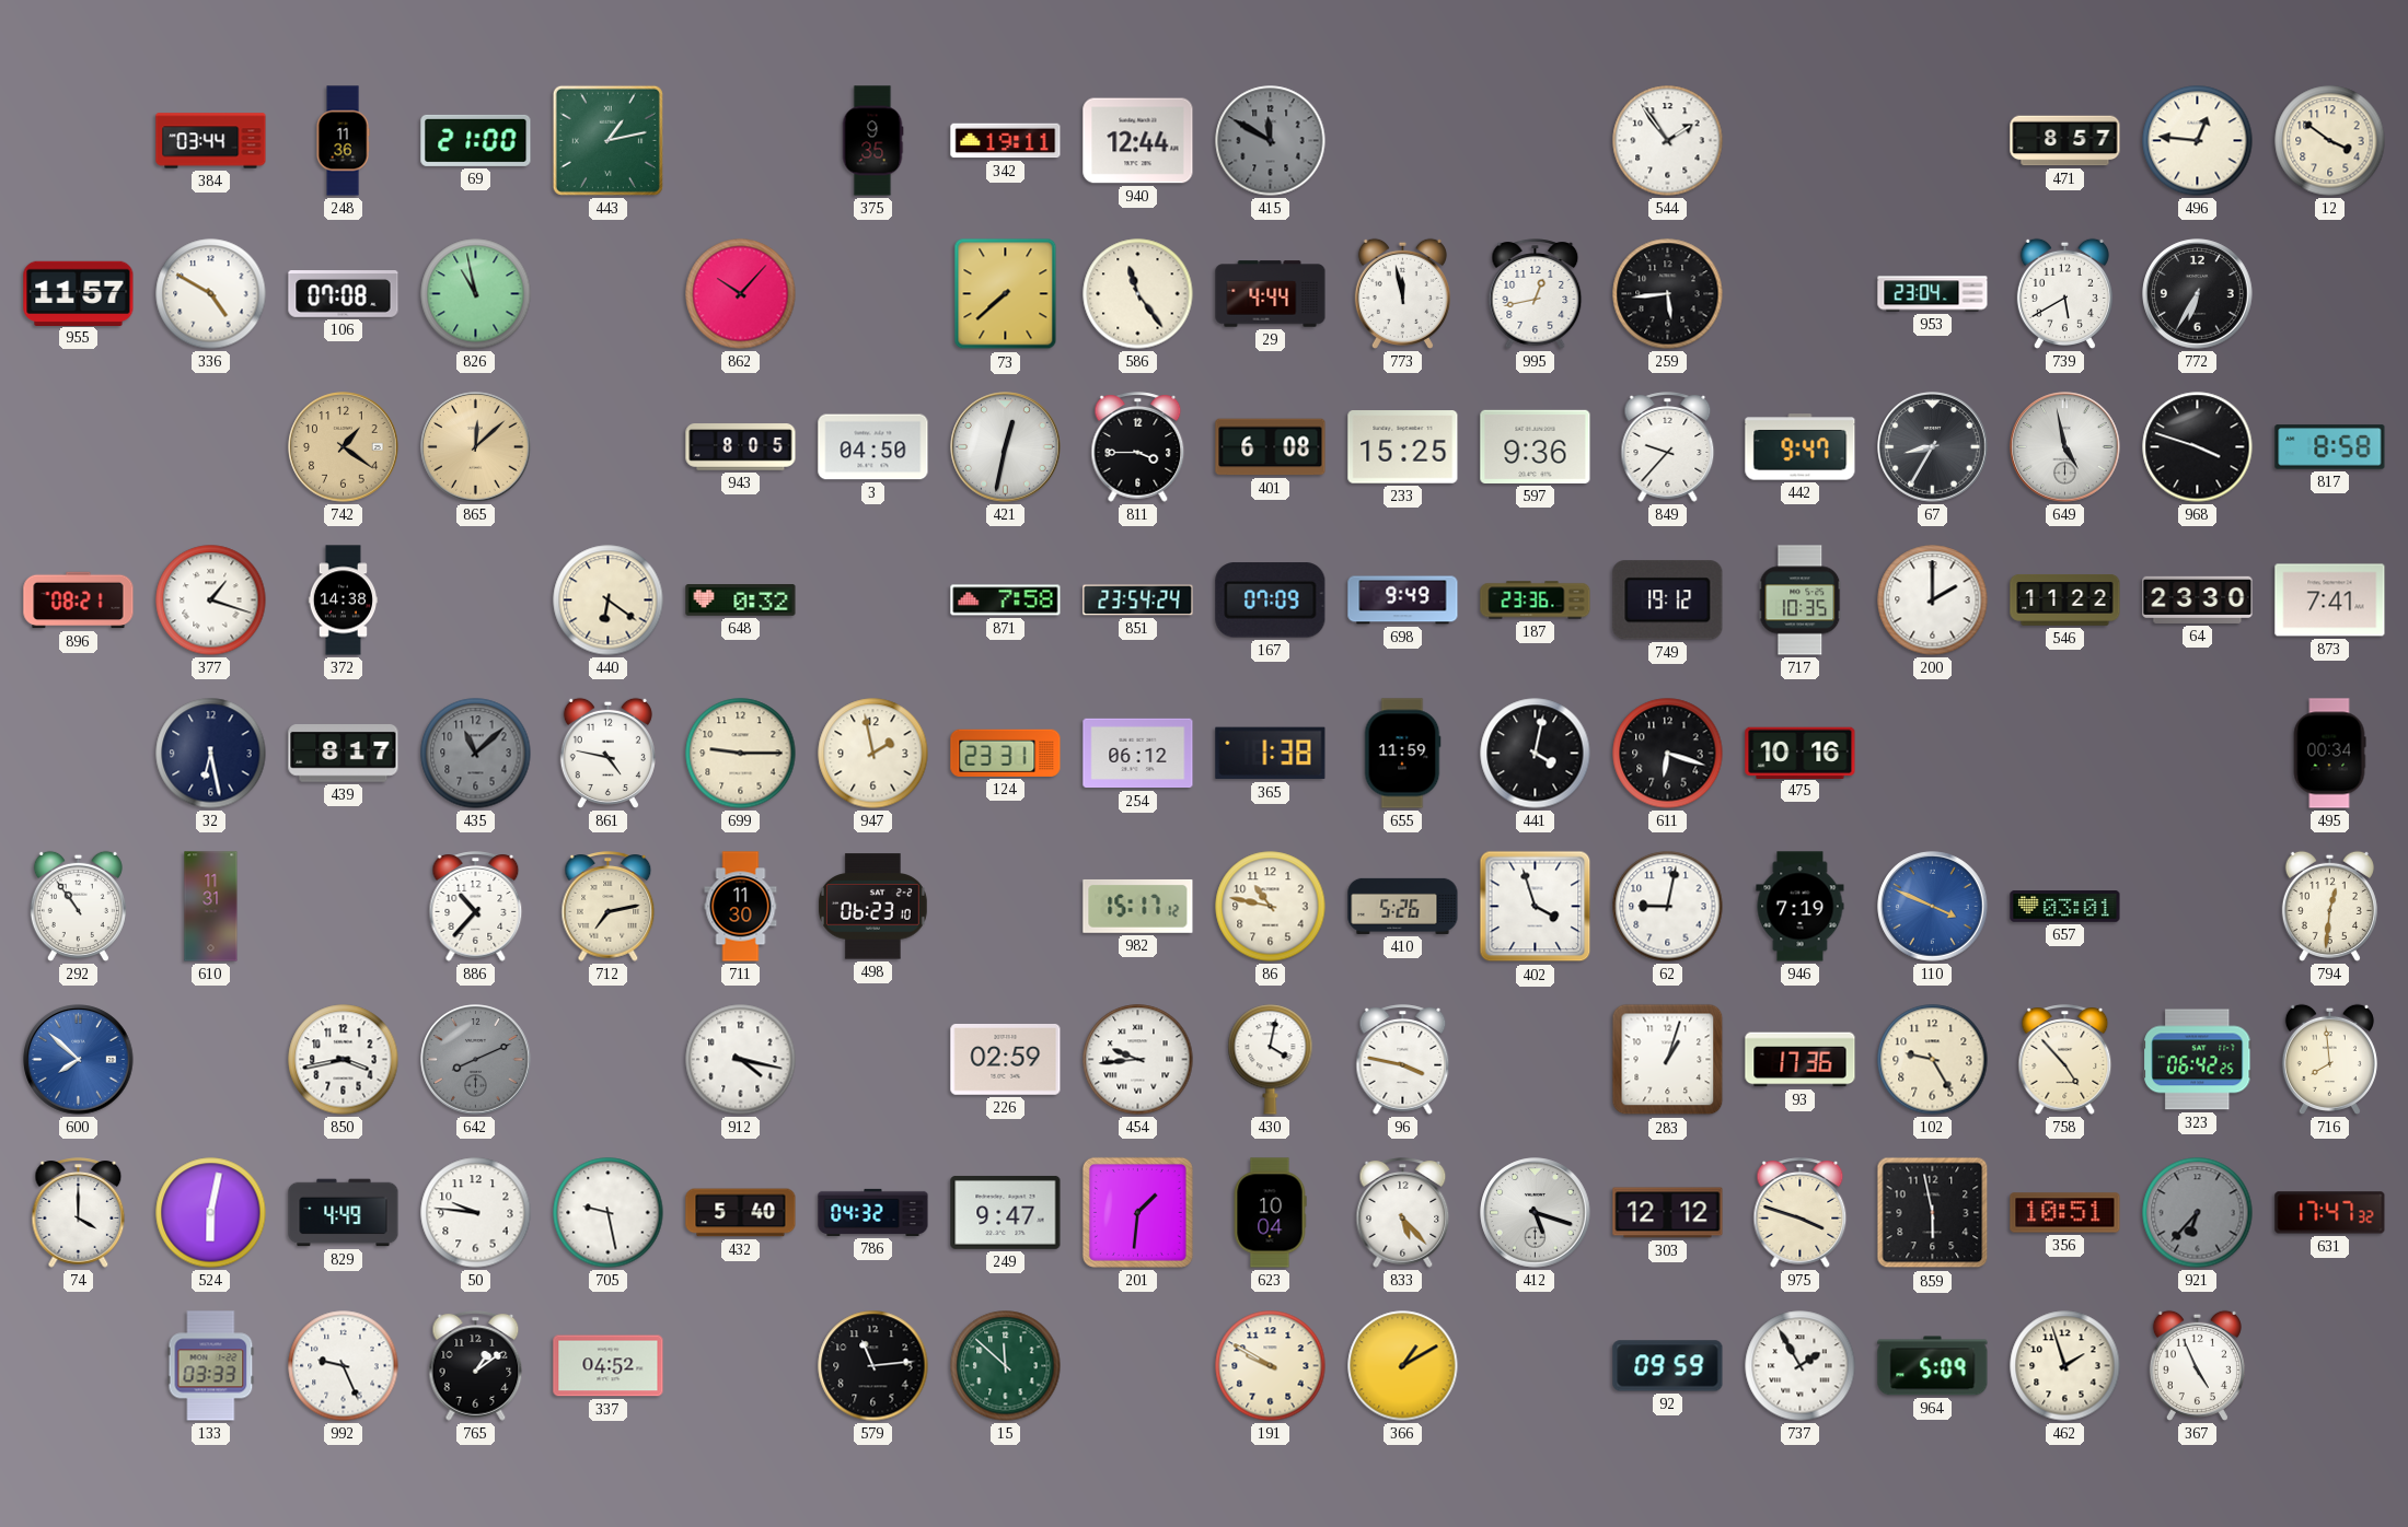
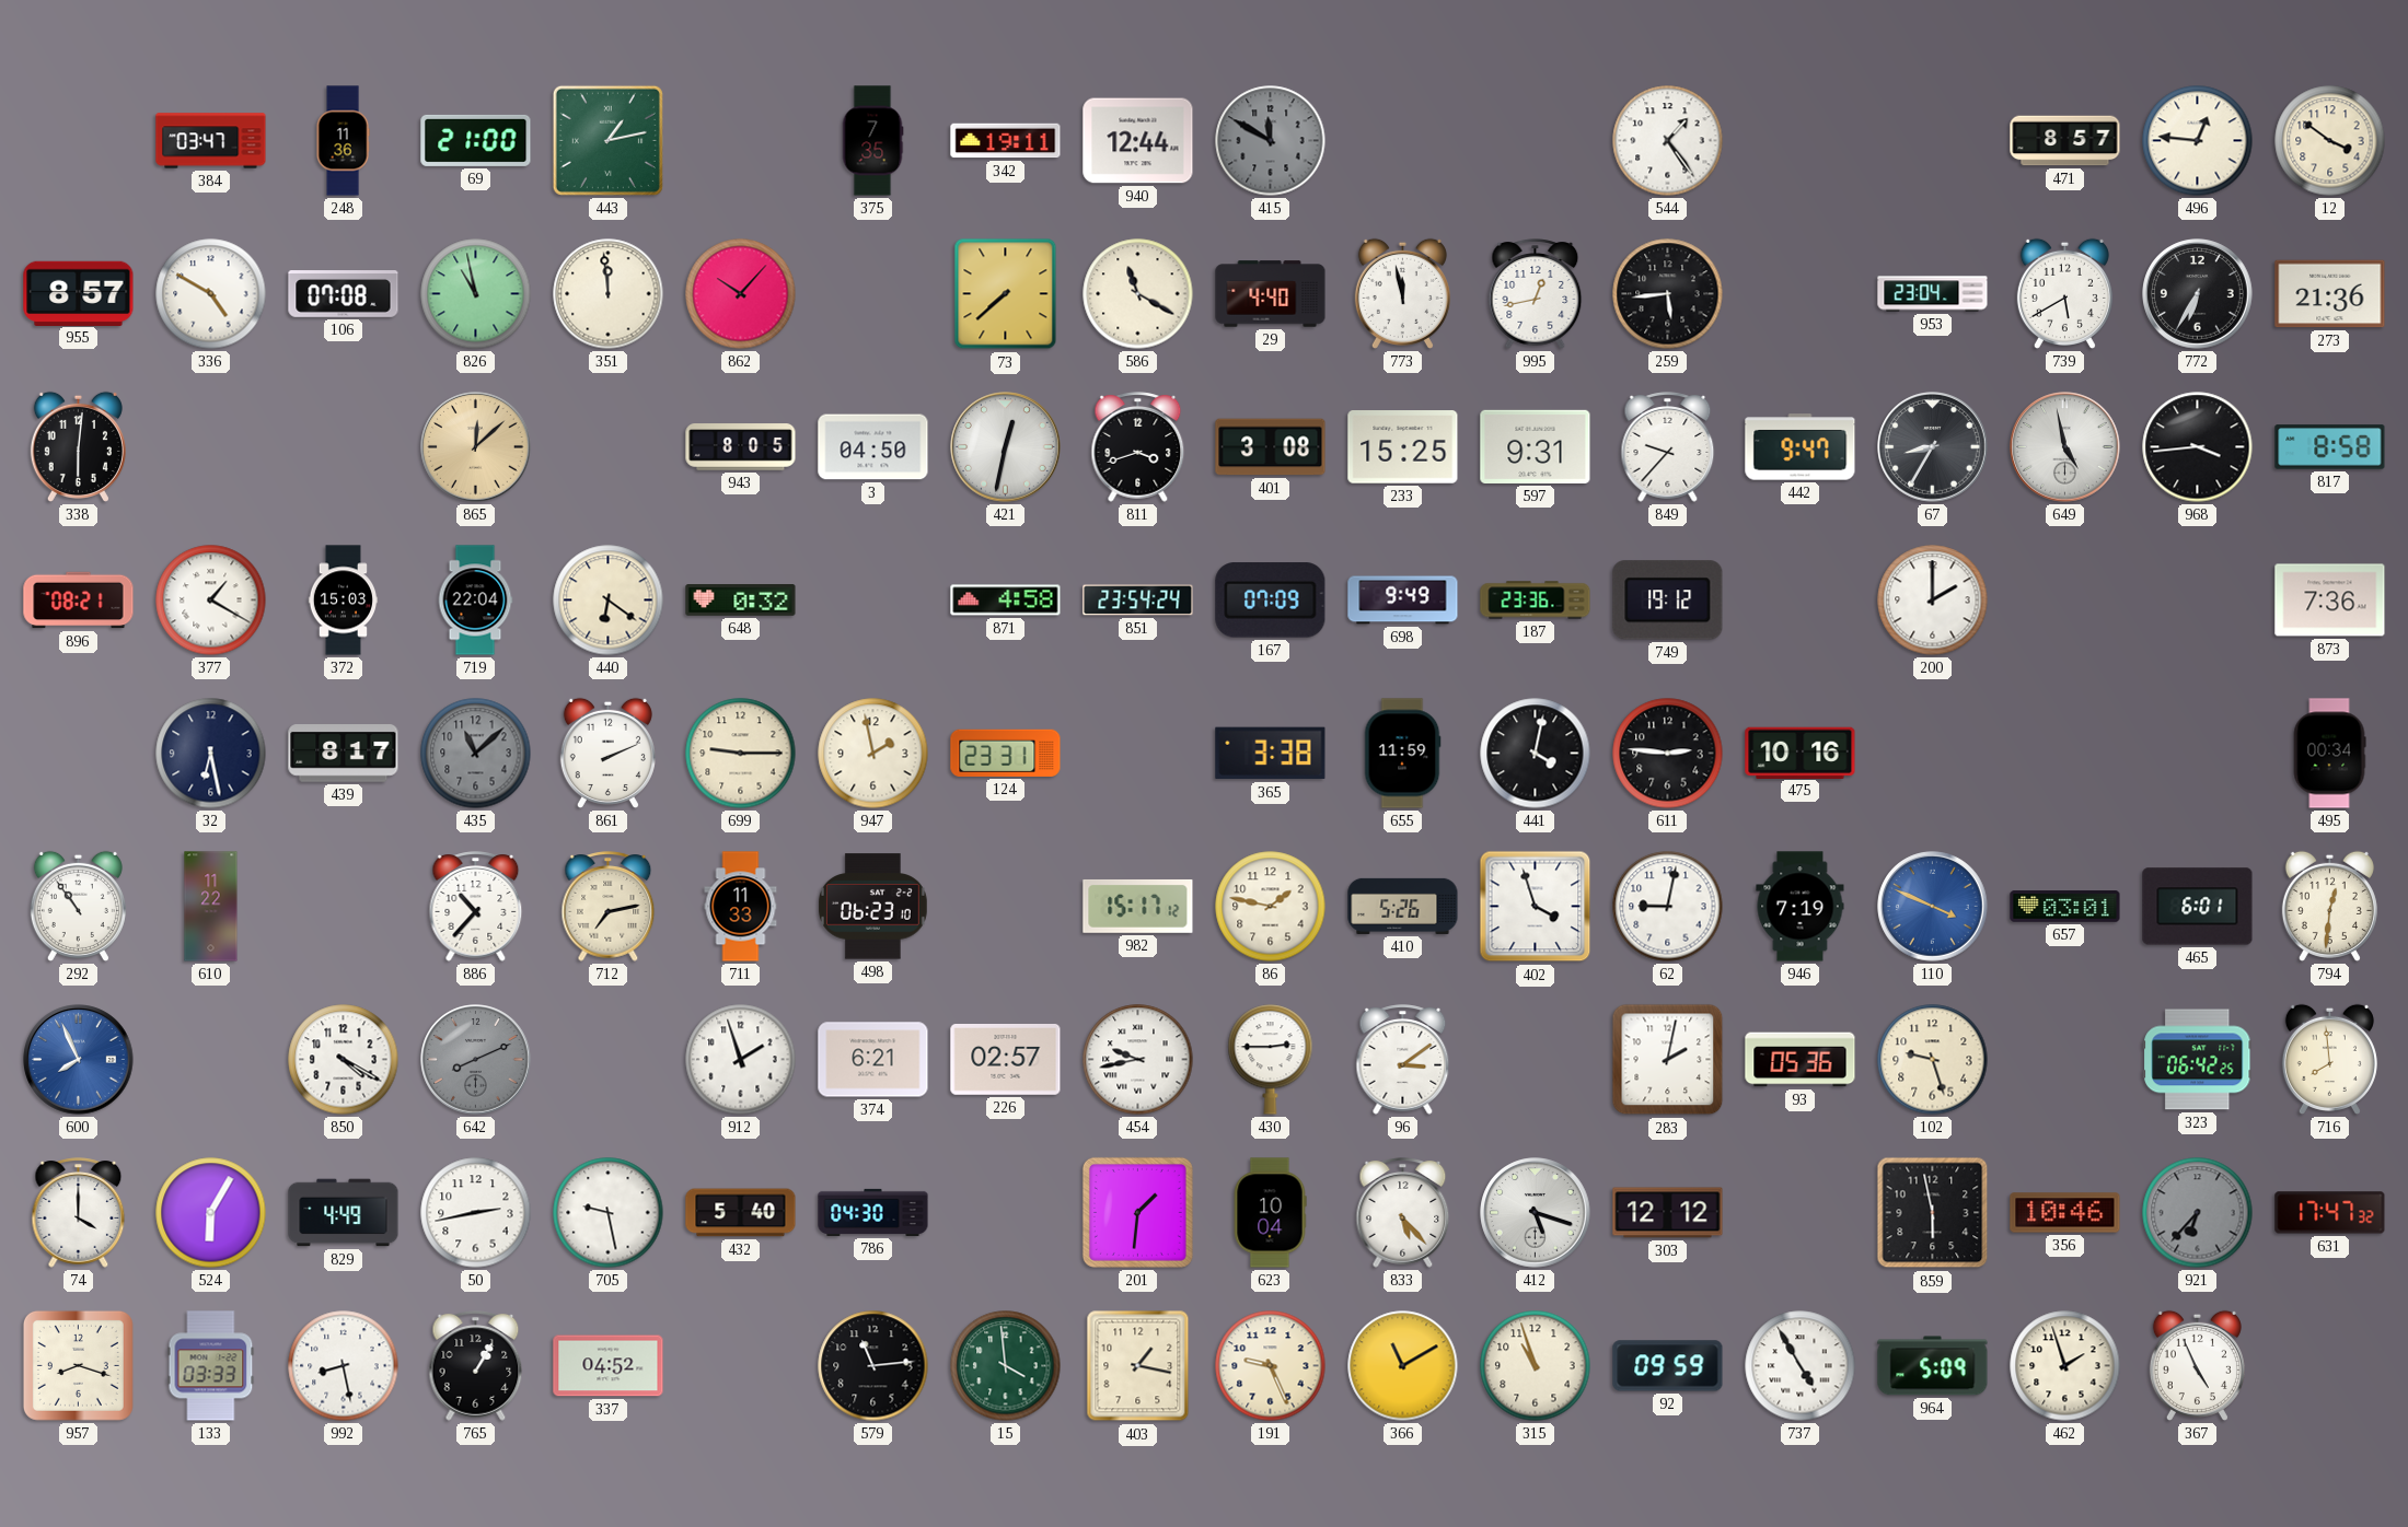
384: 03:44 -> 03:47 (211, 141)
375: 9:35 -> 7:35 (872, 141)
544: 1:54 -> 1:24 (1668, 141)
955: 11:57 -> 8:57 (79, 293)
351: none -> 11:59 (609, 294)
586: 11:24 -> 11:20 (1138, 294)
29: 4:44 -> 4:40 (1271, 294)
273: none -> 21:36 (2330, 294)
338: none -> 6:01 (78, 446)
742: 1:21 -> none (344, 447)
811: 3:45 -> 3:42 (1138, 447)
401: 6:08 -> 3:08 (1271, 447)
597: 9:36 -> 9:31 (1536, 446)
968: 3:48 -> 3:44 (2198, 447)
377: 1:18 -> 1:20 (211, 601)
372: 14:38 -> 15:03 (343, 601)
719: none -> 22:04 (475, 601)
871: 7:58 -> 4:58 (1006, 601)
717: 10:35 -> none (1801, 601)
546: 11:22 -> none (2065, 601)
64: 23:30 -> none (2198, 599)
873: 7:41 -> 7:36 (2330, 601)
861: 4:47 -> 2:11 (607, 753)
254: 06:12 -> none (1138, 754)
365: 1:38 -> 3:38 (1271, 754)
611: 6:18 -> 2:46 (1668, 754)
610: 11:31 -> 11:22 (211, 907)
711: 11:30 -> 11:33 (741, 907)
86: 10:47 -> 1:47 (1271, 907)
465: none -> 6:01 (2198, 907)
600: 7:52 -> 7:56 (79, 1060)
850: 3:43 -> 4:20 (344, 1060)
912: 4:17 -> 1:57 (741, 1060)
374: none -> 6:21 (873, 1060)
226: 02:59 -> 02:57 (1006, 1060)
454: 9:44 -> 9:43 (1138, 1060)
430: 4:02 -> 2:45 (1271, 1060)
96: 3:47 -> 3:09 (1403, 1060)
283: 1:03 -> 2:02 (1668, 1060)
93: 17:36 -> 05:36 (1801, 1060)
102: 9:25 -> 9:27 (1933, 1060)
758: 4:53 -> none (2065, 1060)
524: 6:02 -> 6:05 (211, 1213)
50: 9:46 -> 2:43 (476, 1213)
786: 04:32 -> 04:30 (873, 1212)
249: 9:47 -> none (1006, 1212)
975: 3:48 -> none (1801, 1213)
356: 10:51 -> 10:46 (2065, 1213)
957: none -> 8:18 (78, 1365)
992: 9:26 -> 8:28 (344, 1366)
765: 1:09 -> 1:05 (476, 1366)
15: 11:52 -> 3:59 (1006, 1366)
403: none -> 1:17 (1138, 1366)
191: 9:50 -> 9:26 (1271, 1366)
366: 1:10 -> 11:10 (1403, 1366)
315: none -> 10:57 (1536, 1366)
737: 1:55 -> 4:55 (1801, 1366)
